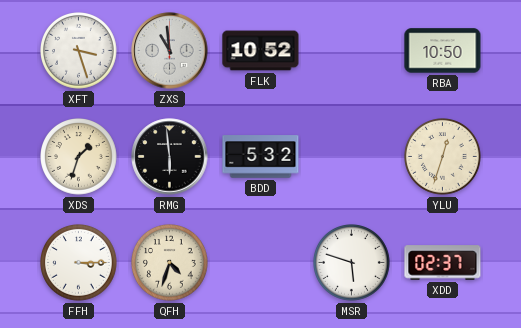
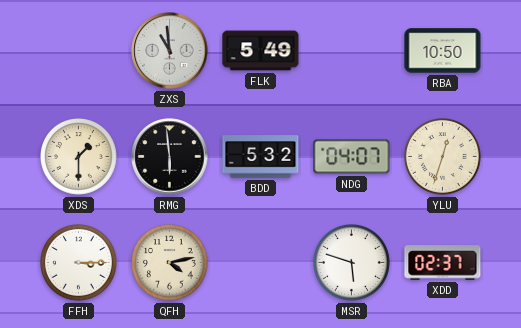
XFT: 3:27 -> none (79, 51)
FLK: 10:52 -> 5:49 (261, 51)
XDS: 1:33 -> 1:30 (79, 157)
NDG: none -> 04:07 (352, 157)
QFH: 4:33 -> 4:13 (170, 263)
